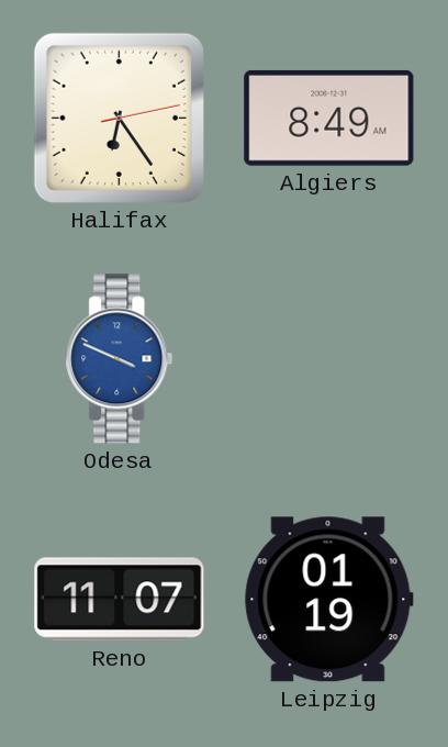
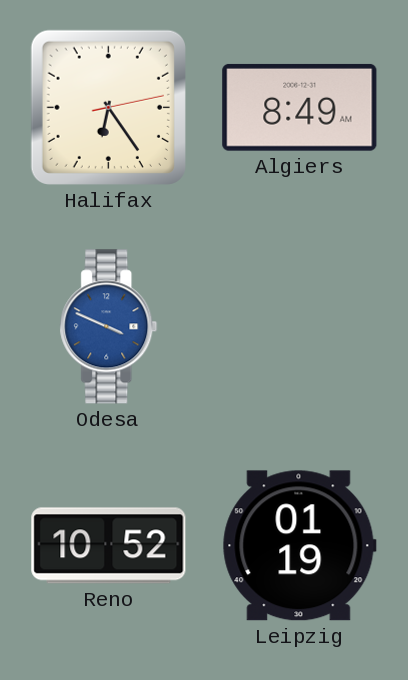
Reno: 11:07 -> 10:52 (109, 546)
